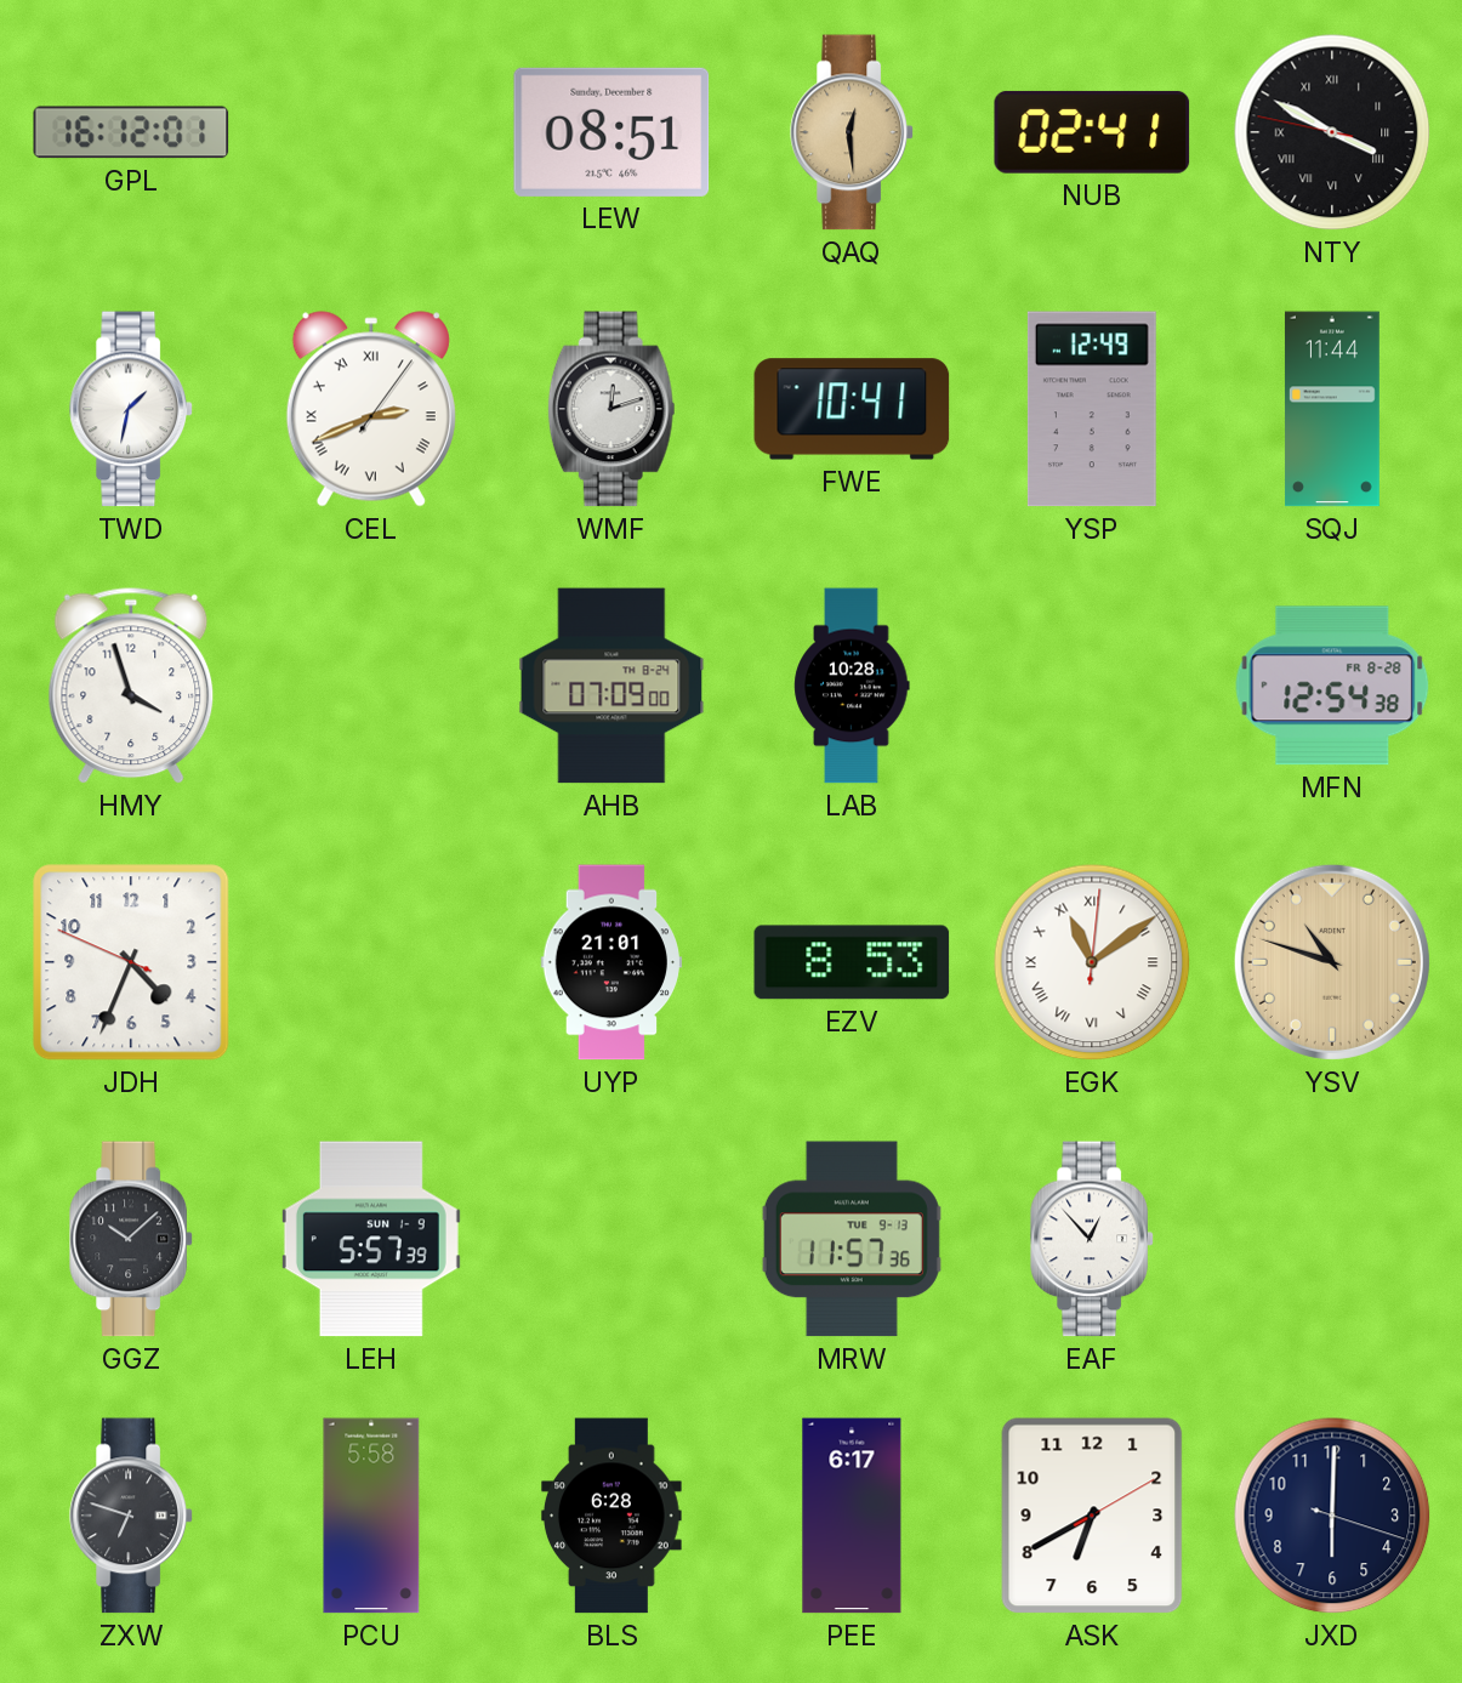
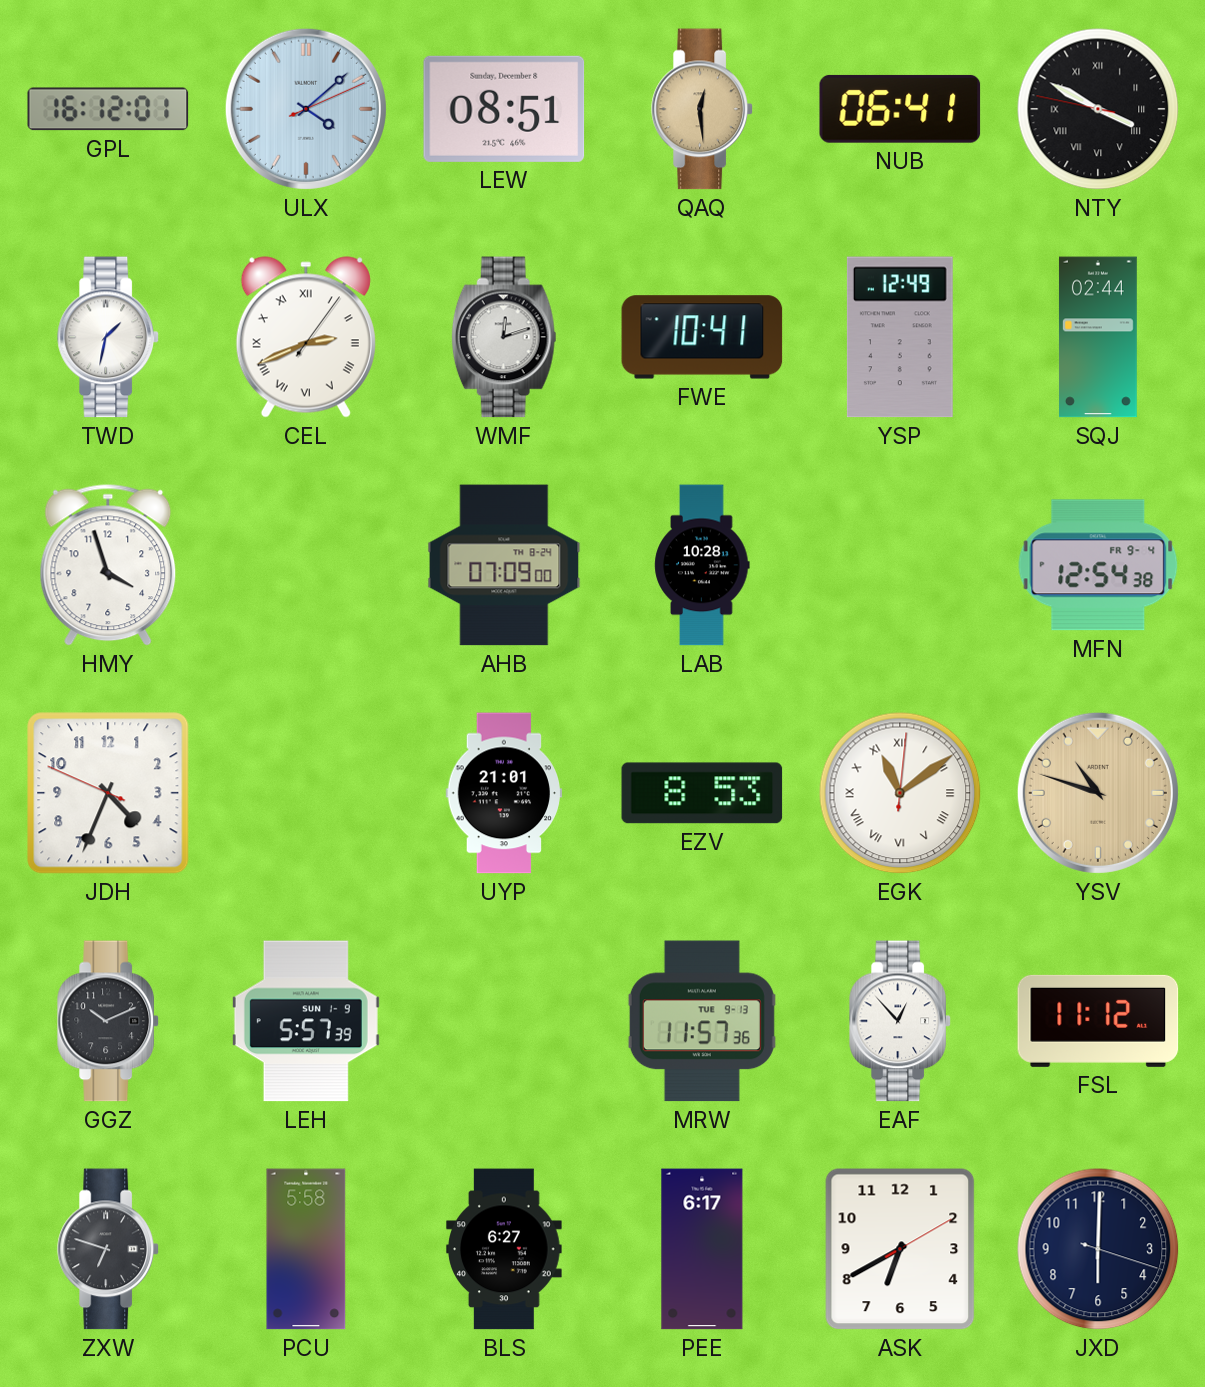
ULX: none -> 4:08 (306, 109)
NUB: 02:41 -> 06:41 (900, 109)
SQJ: 11:44 -> 02:44 (1098, 337)
MFN date: FR 8-28 -> FR 9-4 (1098, 565)
GGZ: 10:08 -> 10:11 (108, 1021)
FSL: none -> 11:12 (1098, 1021)
BLS: 6:28 -> 6:27 (504, 1249)
